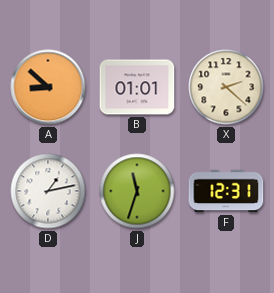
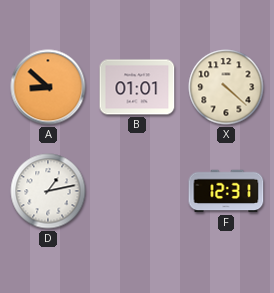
X: 2:22 -> 4:22 (226, 87)
J: 11:33 -> none (137, 191)
